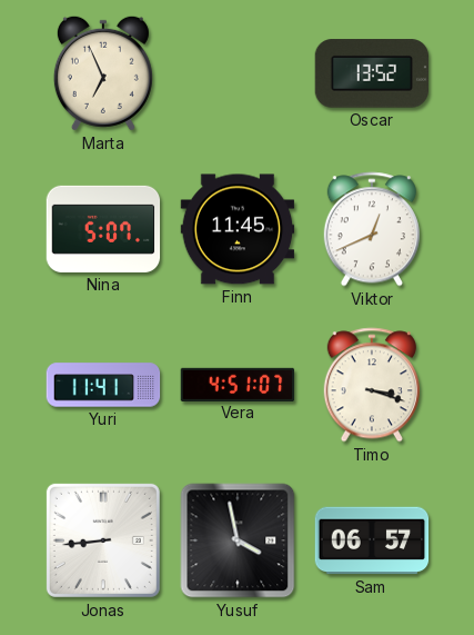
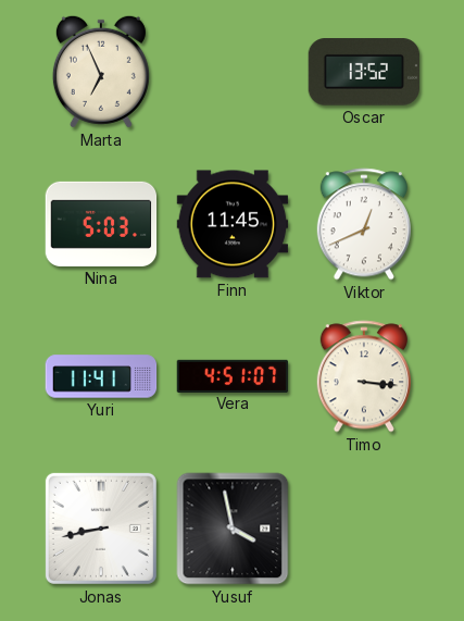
Nina: 5:07 -> 5:03 (101, 224)
Timo: 3:18 -> 3:16 (364, 376)
Jonas: 8:44 -> 8:43 (101, 529)
Sam: 06:57 -> none (372, 540)
